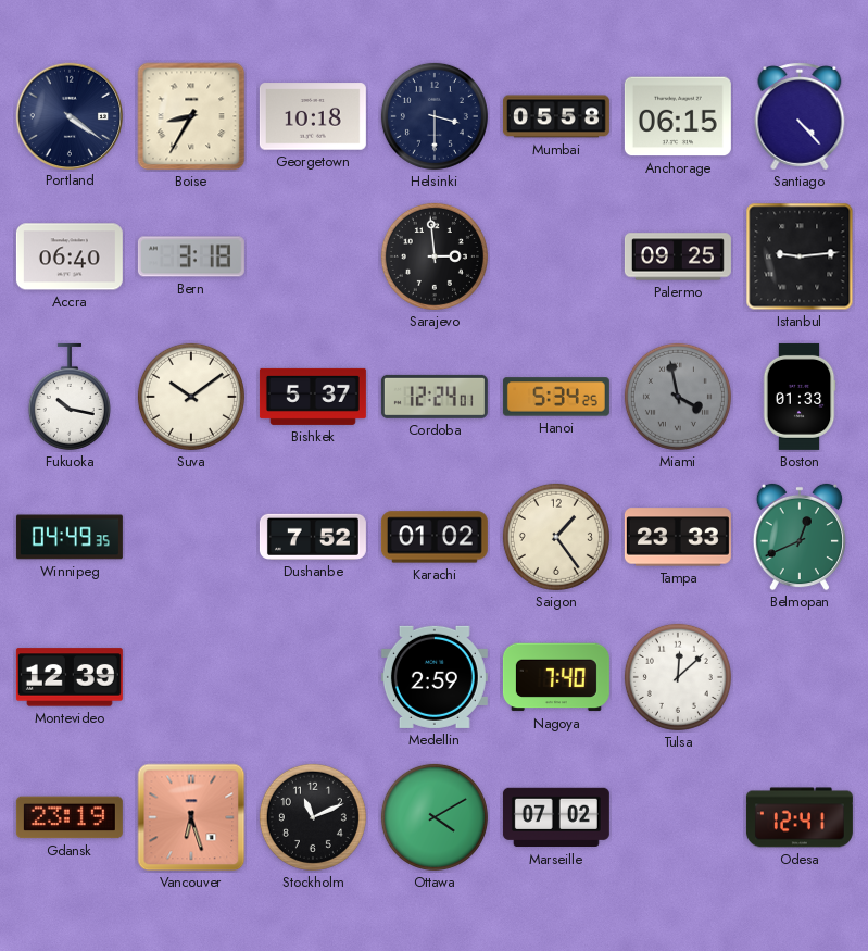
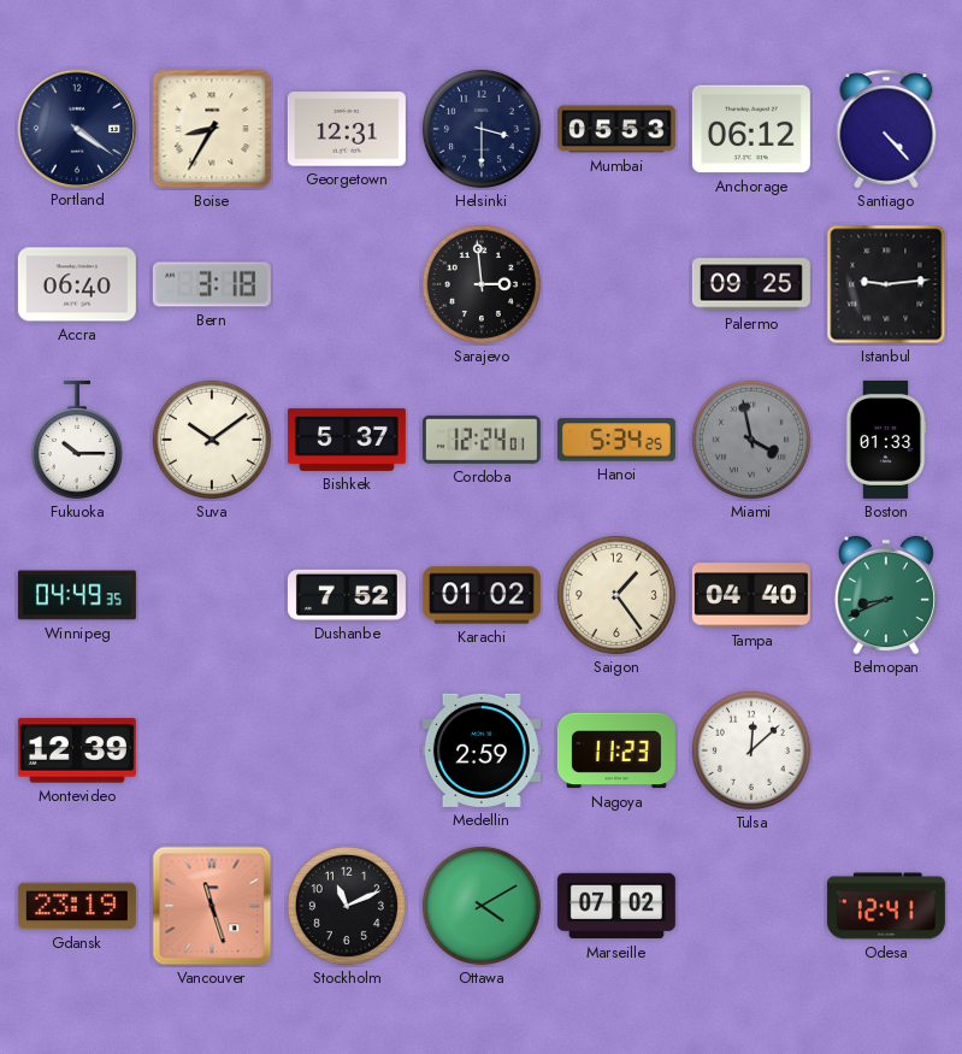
Georgetown: 10:18 -> 12:31 (347, 129)
Mumbai: 05:58 -> 05:53 (616, 129)
Anchorage: 06:15 -> 06:12 (751, 129)
Fukuoka: 10:17 -> 10:15 (77, 440)
Tampa: 23:33 -> 04:40 (751, 595)
Belmopan: 12:41 -> 8:41 (886, 595)
Nagoya: 7:40 -> 11:23 (616, 750)
Vancouver: 6:27 -> 11:27 (212, 906)
